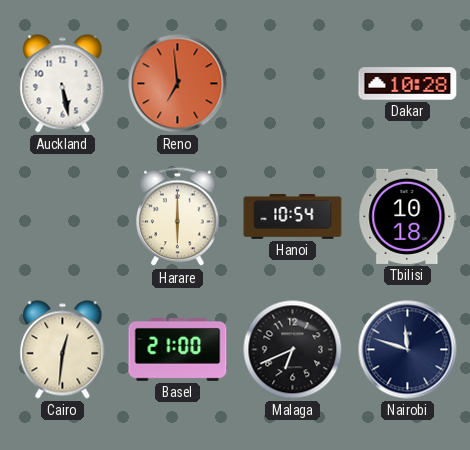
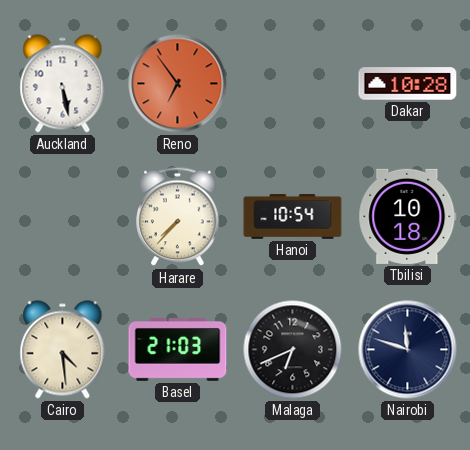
Reno: 6:59 -> 6:54 (178, 84)
Harare: 6:00 -> 7:37 (178, 217)
Cairo: 12:31 -> 4:29 (63, 350)
Basel: 21:00 -> 21:03 (178, 350)
